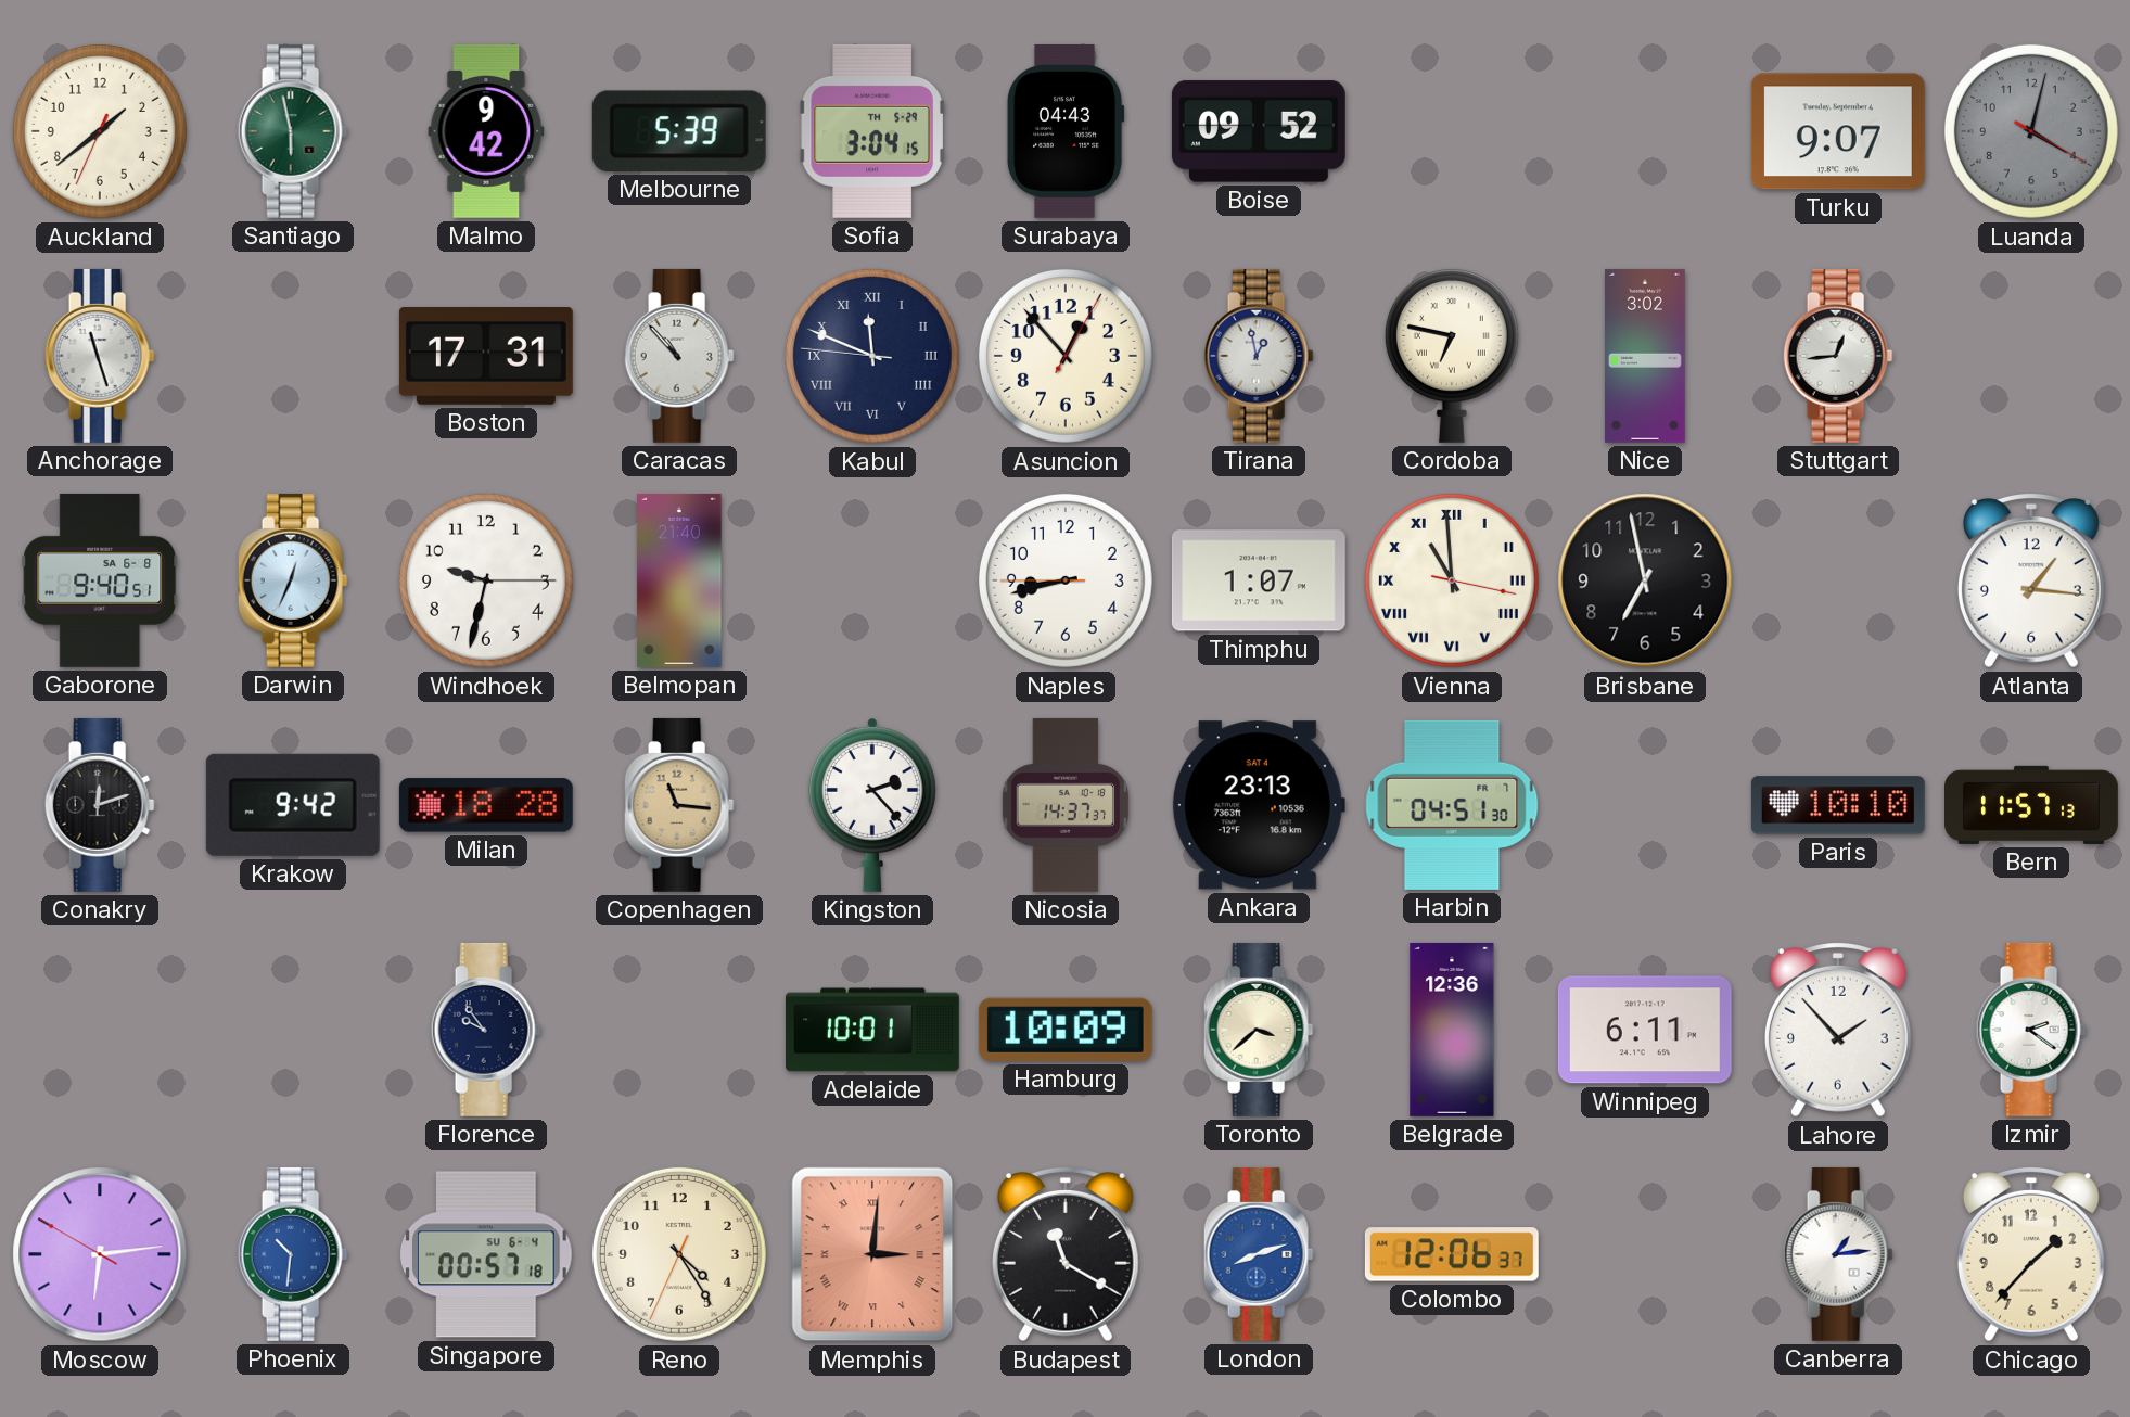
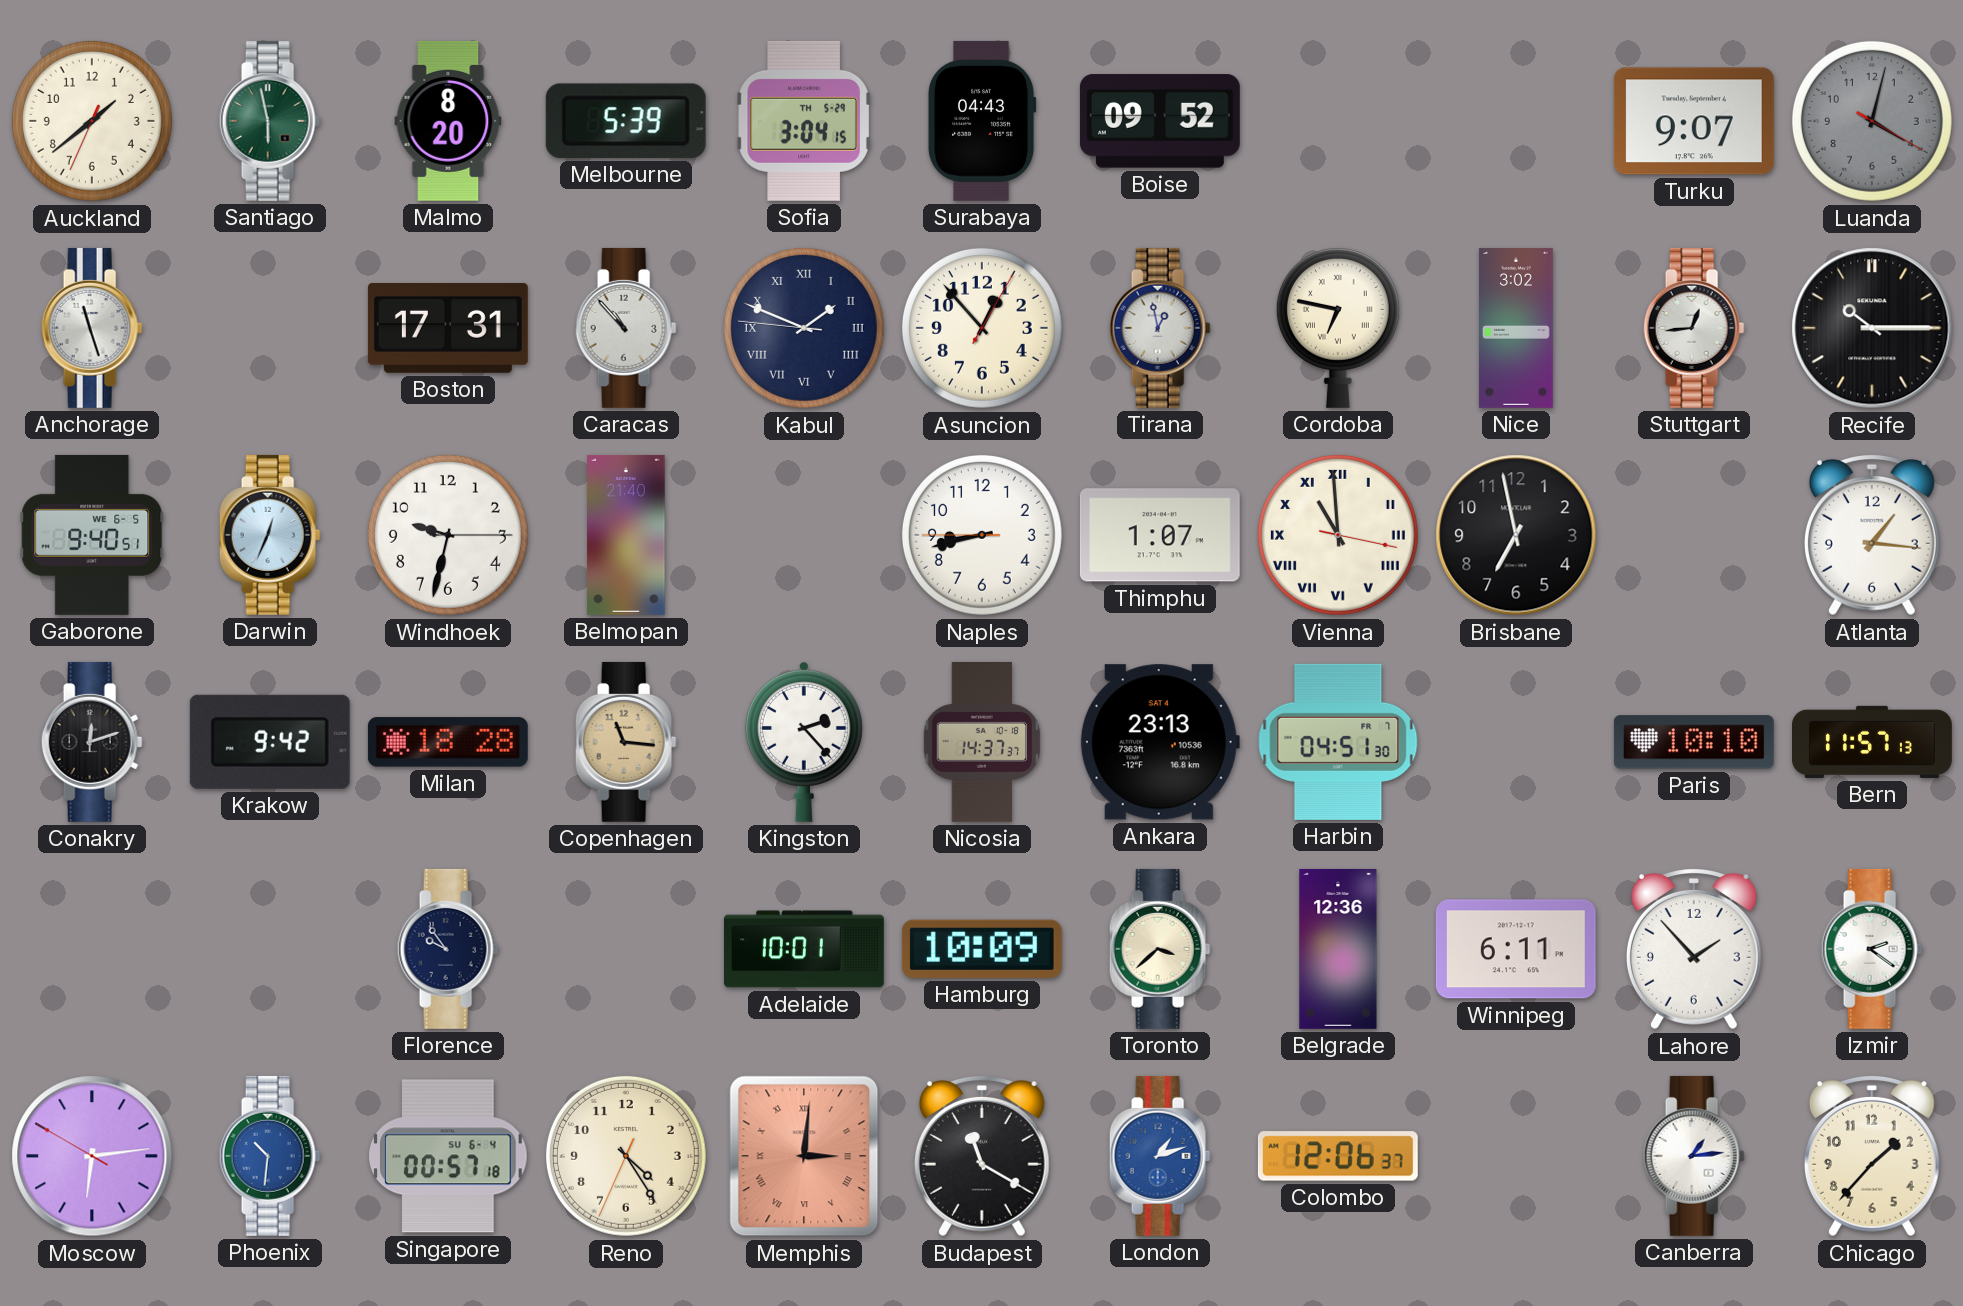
Malmo: 9:42 -> 8:20 (448, 121)
Kabul: 11:48 -> 1:48 (804, 328)
Recife: none -> 10:15 (1872, 328)
Gaborone date: SA 6-8 -> WE 6-5 (92, 535)
London: 8:12 -> 1:12 (1160, 1156)
